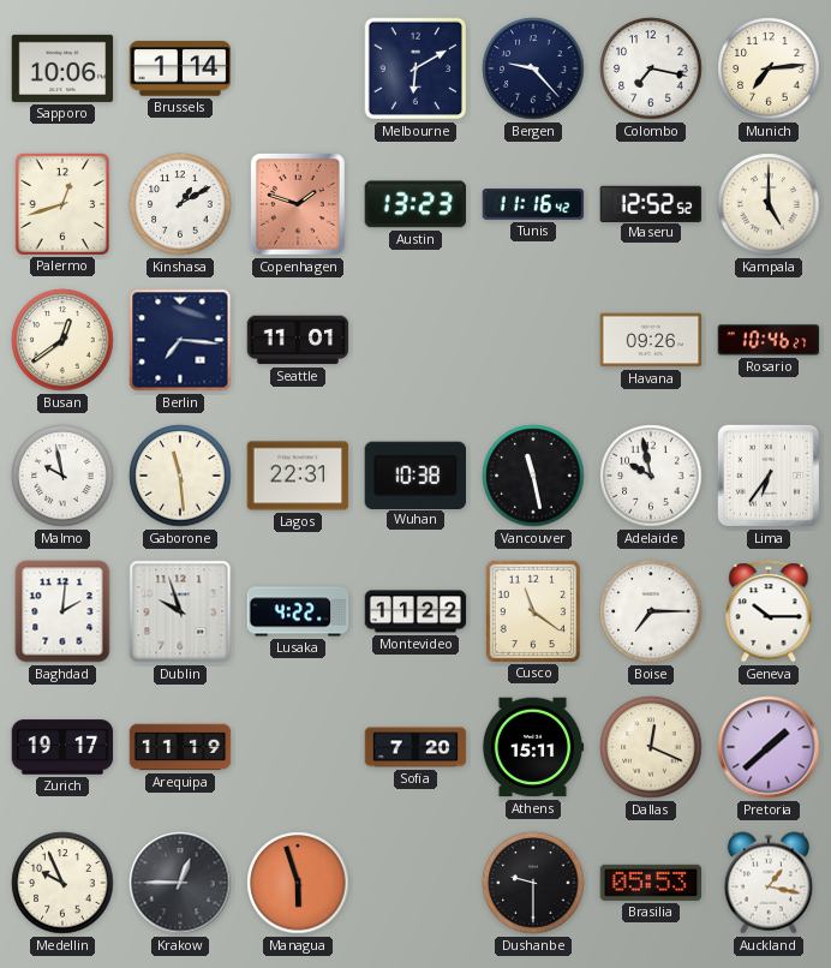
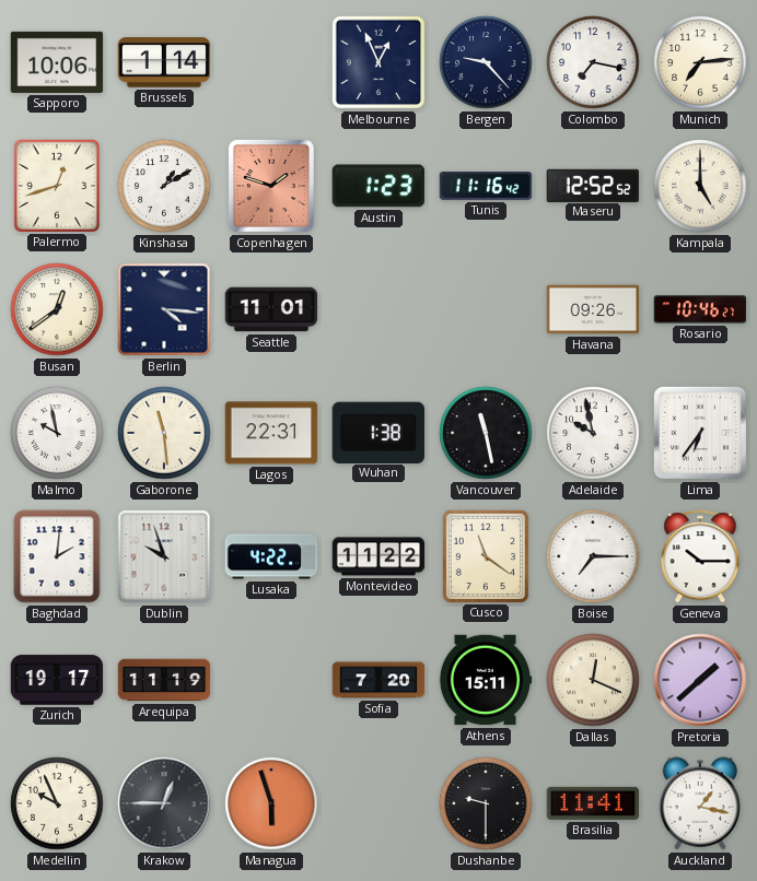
Melbourne: 6:10 -> 12:56 (378, 62)
Austin: 13:23 -> 1:23 (377, 186)
Berlin: 7:16 -> 4:16 (164, 309)
Wuhan: 10:38 -> 1:38 (377, 432)
Brasilia: 05:53 -> 11:41 (593, 803)
